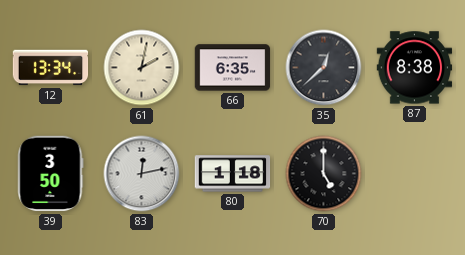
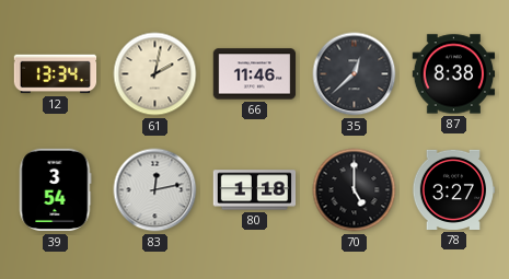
66: 6:35 -> 11:46 (255, 74)
39: 3:50 -> 3:54 (56, 190)
78: none -> 3:27 (453, 189)
